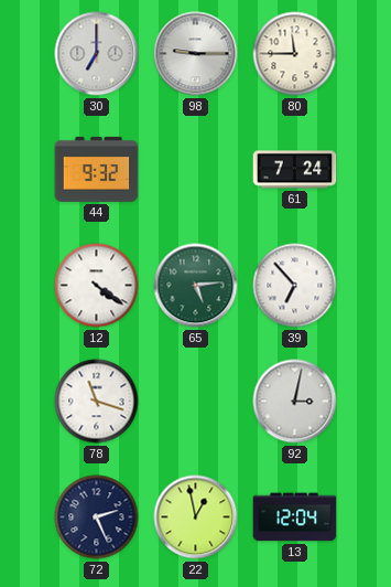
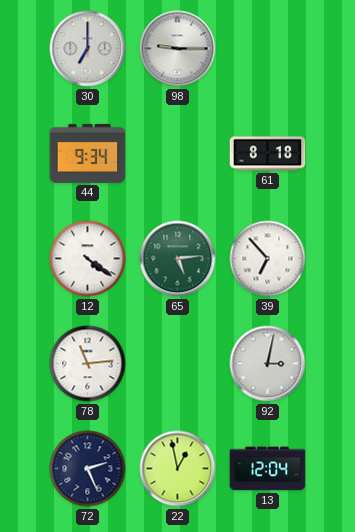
80: 11:45 -> none (295, 54)
44: 9:32 -> 9:34 (88, 153)
61: 7:24 -> 8:18 (268, 154)
78: 11:18 -> 11:14 (88, 364)
